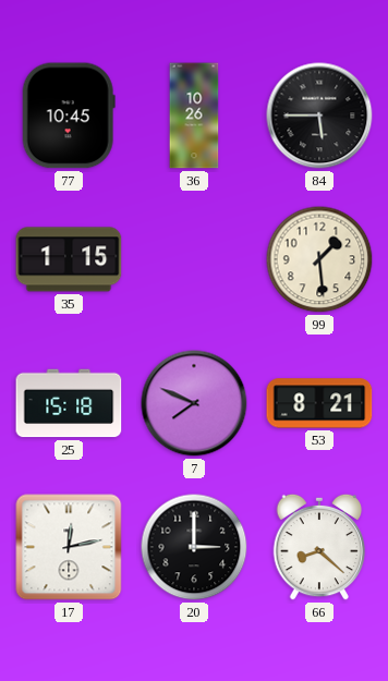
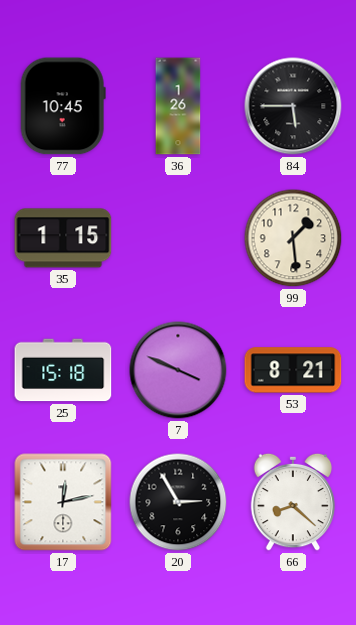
36: 10:26 -> 1:26 (178, 106)
7: 7:49 -> 3:49 (178, 370)
20: 3:00 -> 2:55 (178, 502)
